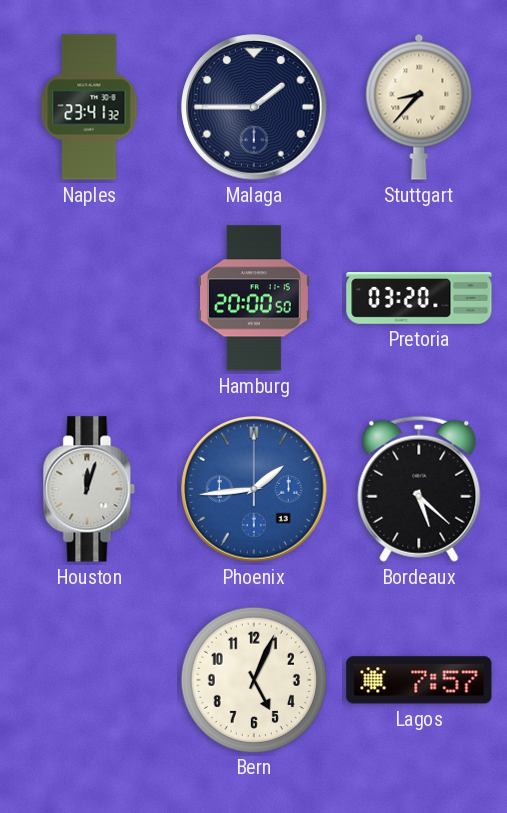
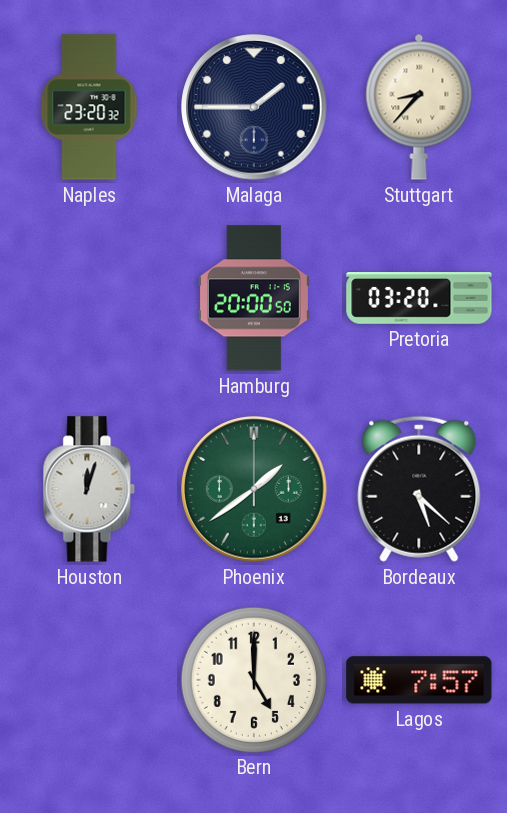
Naples: 23:41 -> 23:20 (89, 107)
Phoenix: 1:44 -> 1:39 (254, 489)
Phoenix dial: blue -> green (254, 489)
Bern: 5:04 -> 5:00 (253, 679)
